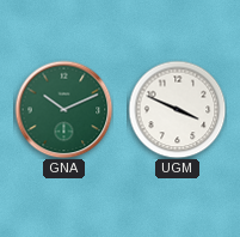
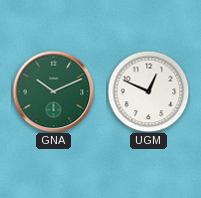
UGM: 3:49 -> 12:49 (148, 91)
